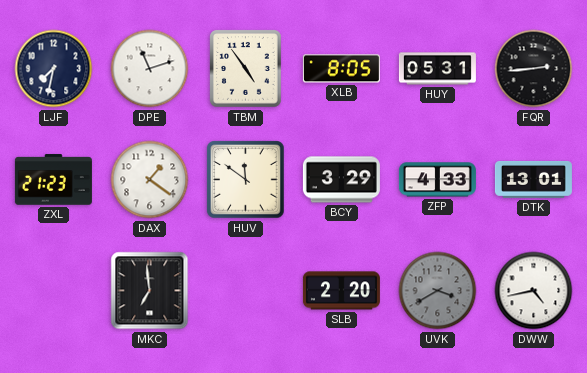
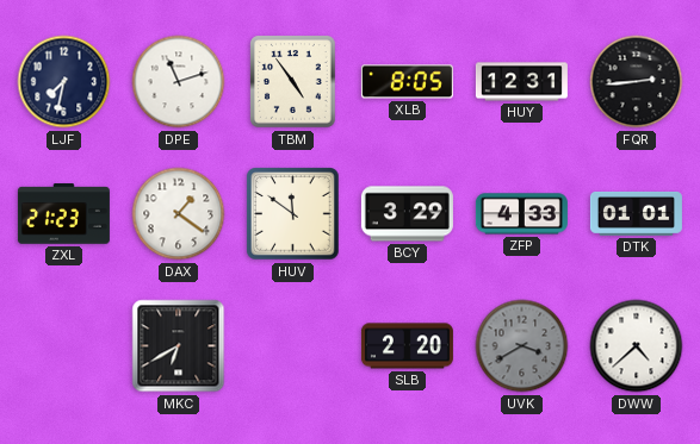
HUY: 05:31 -> 12:31 (521, 82)
DTK: 13:01 -> 01:01 (636, 213)
MKC: 6:59 -> 6:40 (179, 346)
DWW: 4:43 -> 4:38 (637, 346)
